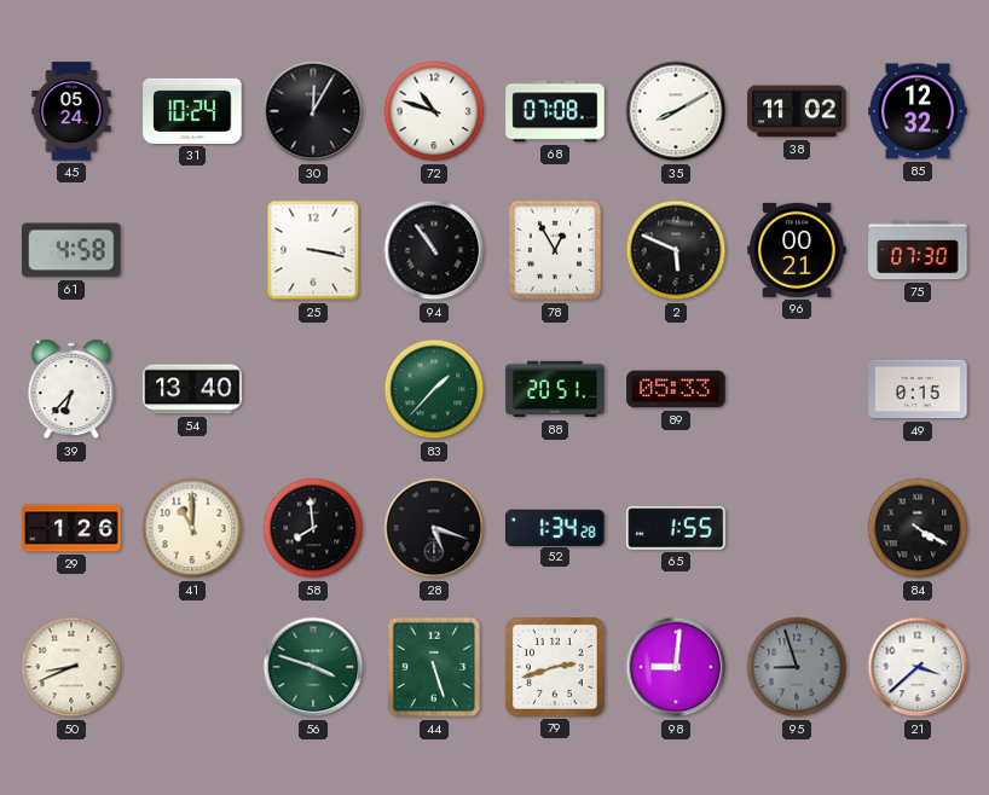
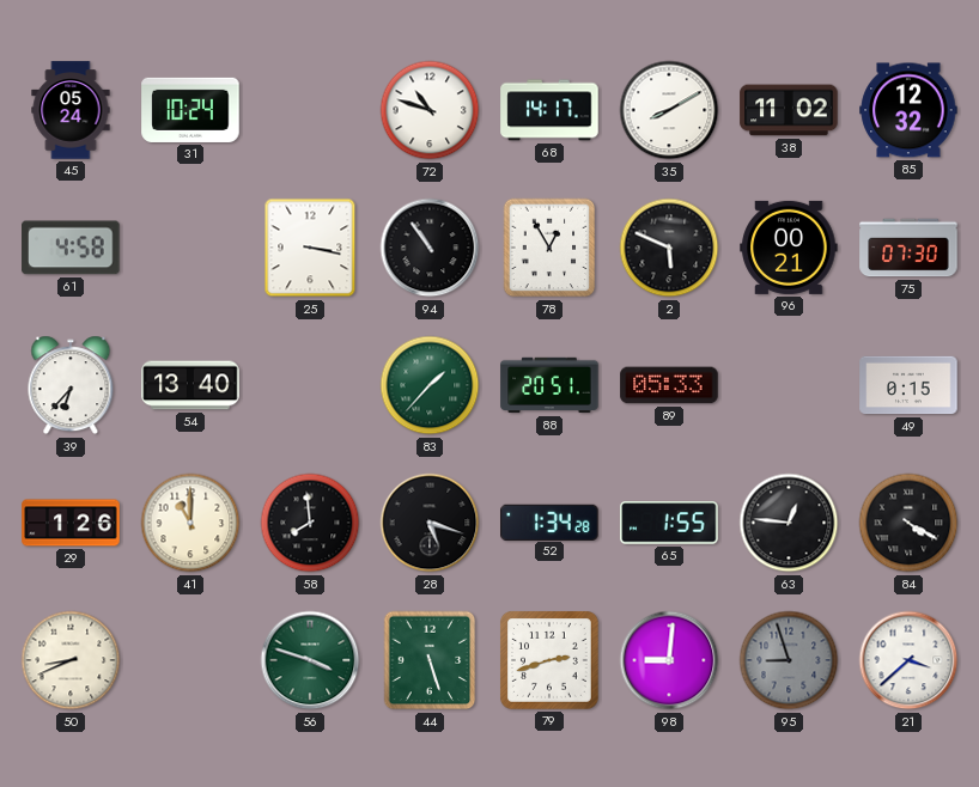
30: 12:05 -> none (313, 111)
68: 07:08 -> 14:17 (549, 110)
63: none -> 12:46 (789, 523)
